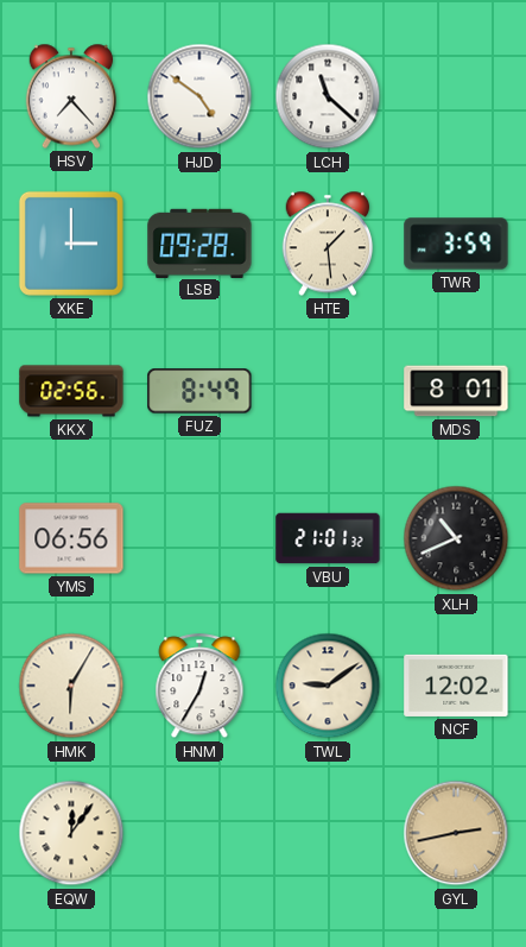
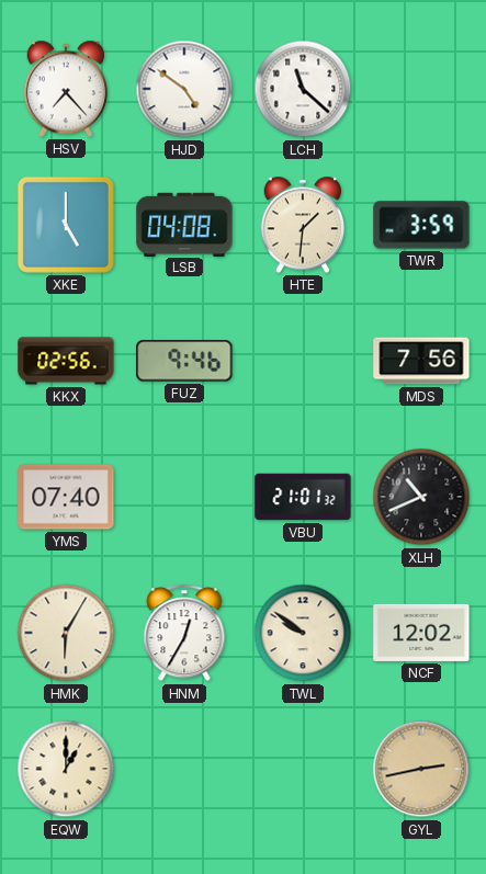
XKE: 3:00 -> 5:00 (66, 225)
LSB: 09:28 -> 04:08 (184, 224)
HTE: 1:29 -> 1:31 (303, 225)
FUZ: 8:49 -> 9:46 (184, 361)
MDS: 8:01 -> 7:56 (421, 361)
YMS: 06:56 -> 07:40 (66, 497)
TWL: 9:09 -> 9:51 (303, 633)
EQW: 12:06 -> 1:00 (66, 769)
